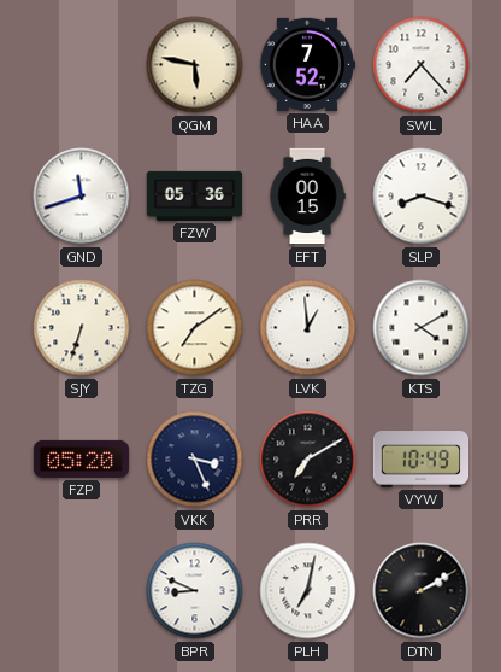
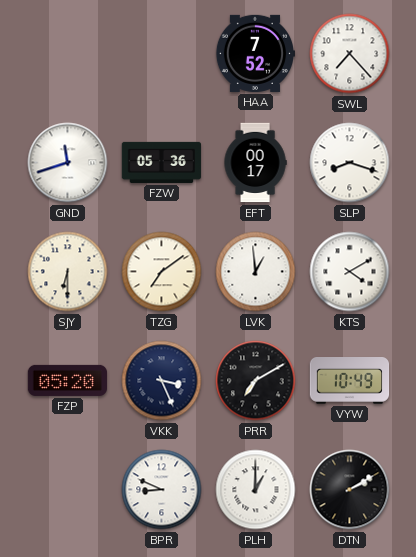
QGM: 5:47 -> none (195, 65)
EFT: 00:15 -> 00:17 (255, 163)
SJY: 6:33 -> 6:30 (68, 272)
PLH: 7:02 -> 1:00 (256, 490)
